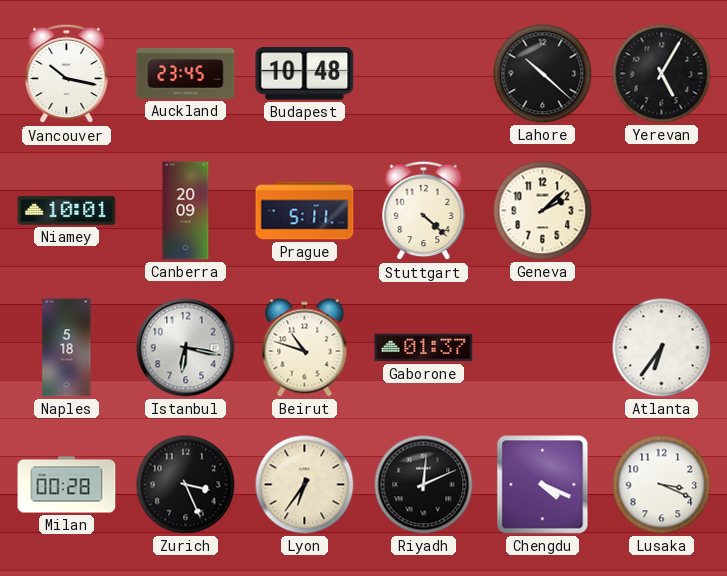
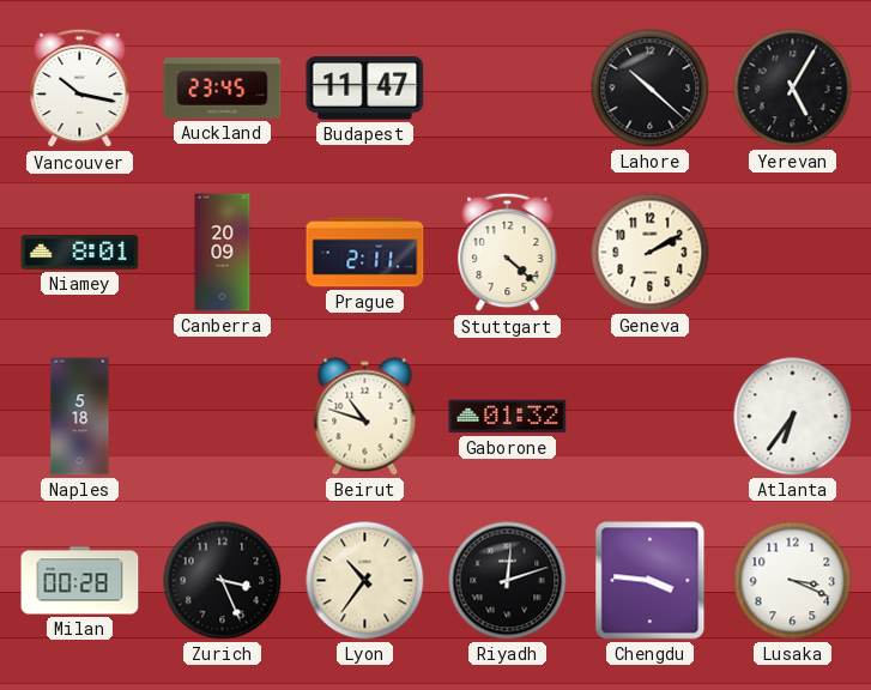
Budapest: 10:48 -> 11:47 (365, 89)
Niamey: 10:01 -> 8:01 (80, 253)
Prague: 5:11 -> 2:11 (365, 253)
Geneva: 2:08 -> 2:10 (651, 253)
Istanbul: 6:17 -> none (186, 348)
Gaborone: 01:37 -> 01:32 (508, 417)
Lyon: 6:36 -> 10:36 (365, 581)
Riyadh: 12:11 -> 12:12 (508, 581)
Chengdu: 4:19 -> 3:46 (651, 581)
